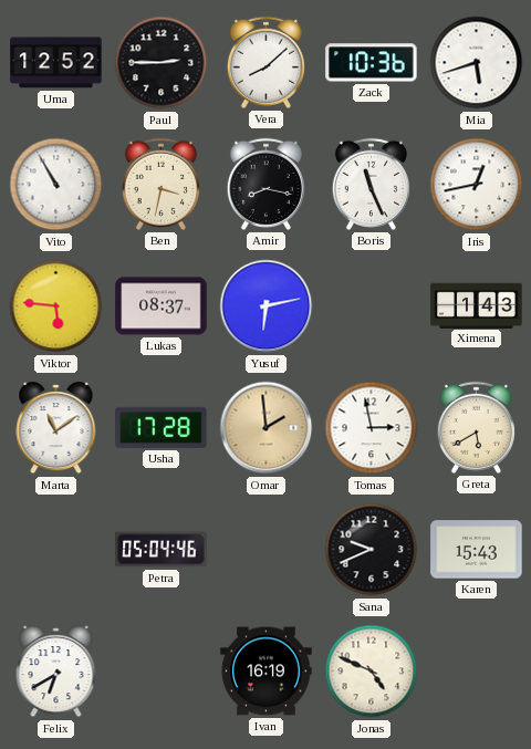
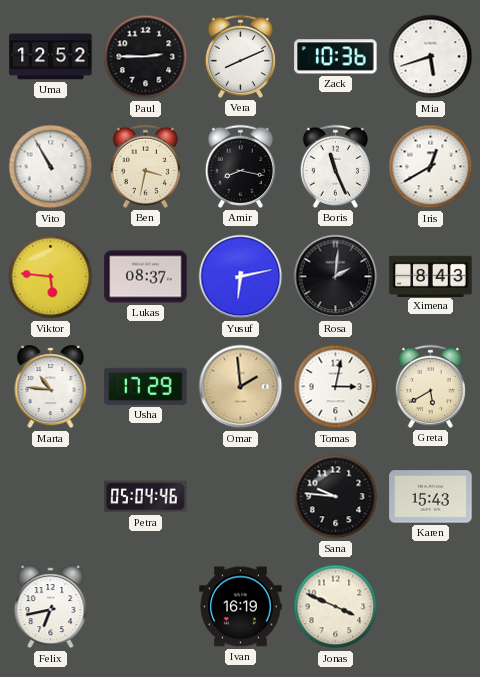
Vera: 8:08 -> 8:11 (240, 56)
Iris: 12:43 -> 12:40 (431, 167)
Rosa: none -> 2:01 (336, 277)
Ximena: 1:43 -> 8:43 (431, 276)
Marta: 11:09 -> 10:46 (51, 387)
Usha: 17:28 -> 17:29 (146, 386)
Tomas: 2:58 -> 3:02 (336, 387)
Sana: 9:41 -> 9:46 (336, 497)
Felix: 6:40 -> 6:43 (51, 607)
Jonas: 4:49 -> 3:49 (336, 607)
